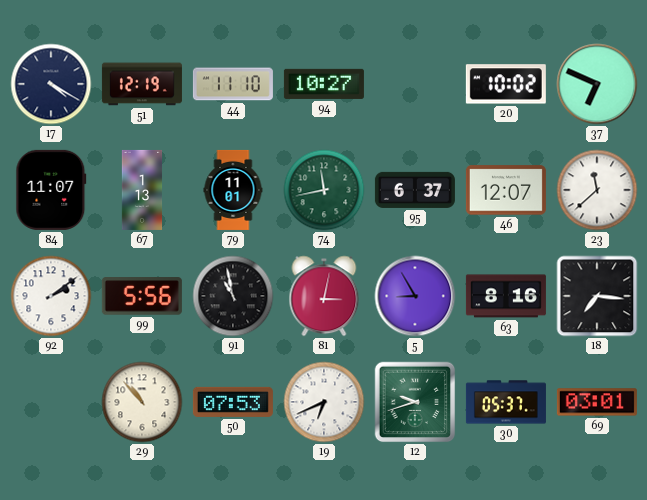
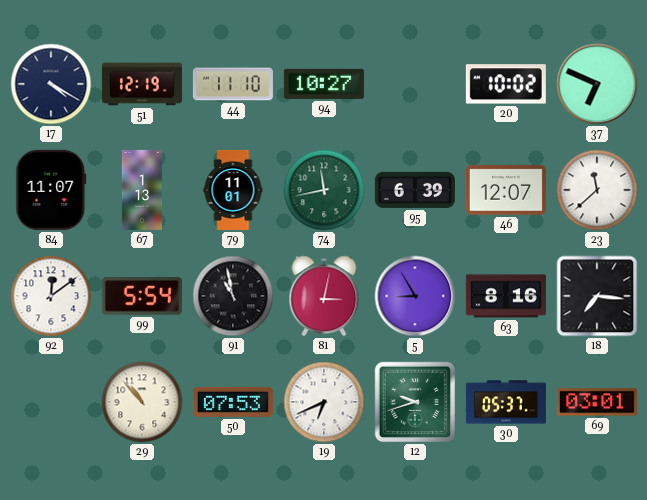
95: 6:37 -> 6:39 (415, 190)
92: 2:09 -> 12:09 (51, 296)
99: 5:56 -> 5:54 (142, 296)
